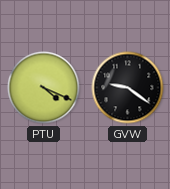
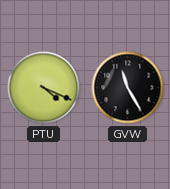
GVW: 9:21 -> 11:25 (128, 88)
